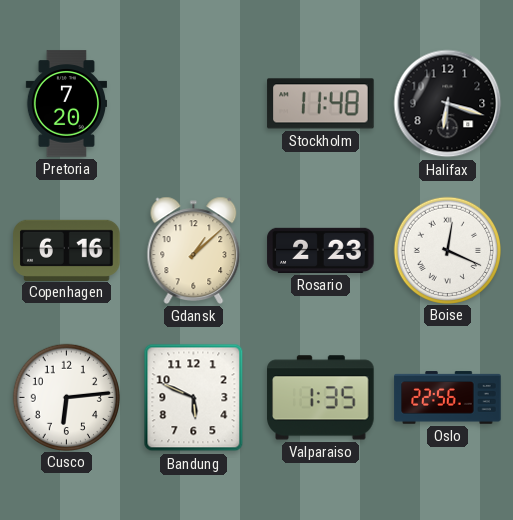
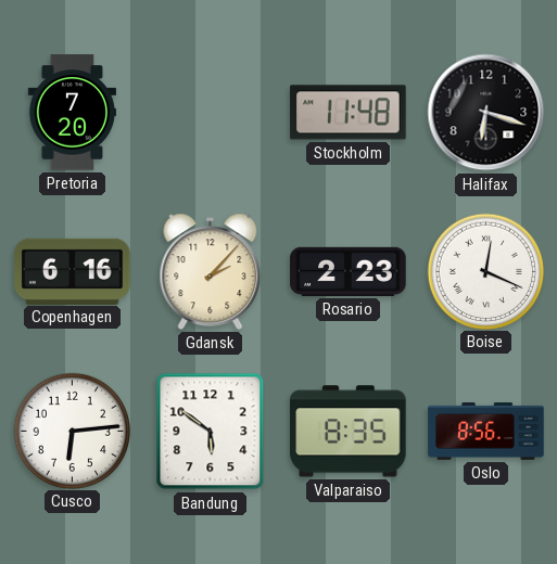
Gdansk: 1:08 -> 2:07 (211, 271)
Bandung: 5:49 -> 5:51 (211, 432)
Valparaiso: 1:35 -> 8:35 (349, 432)
Oslo: 22:56 -> 8:56 (486, 432)
